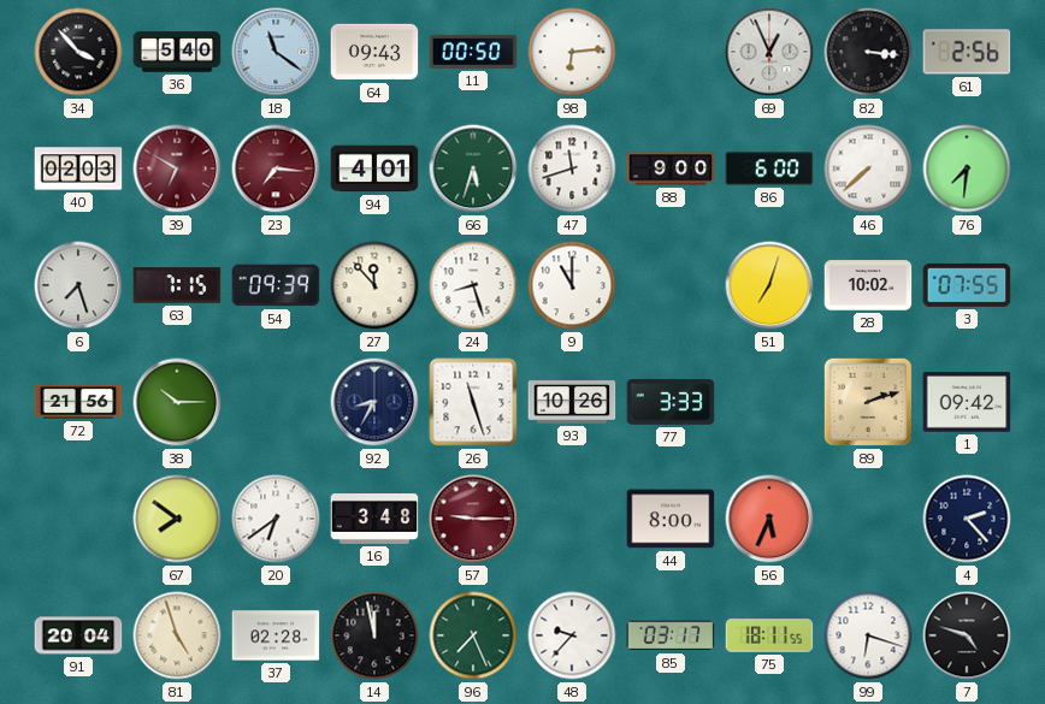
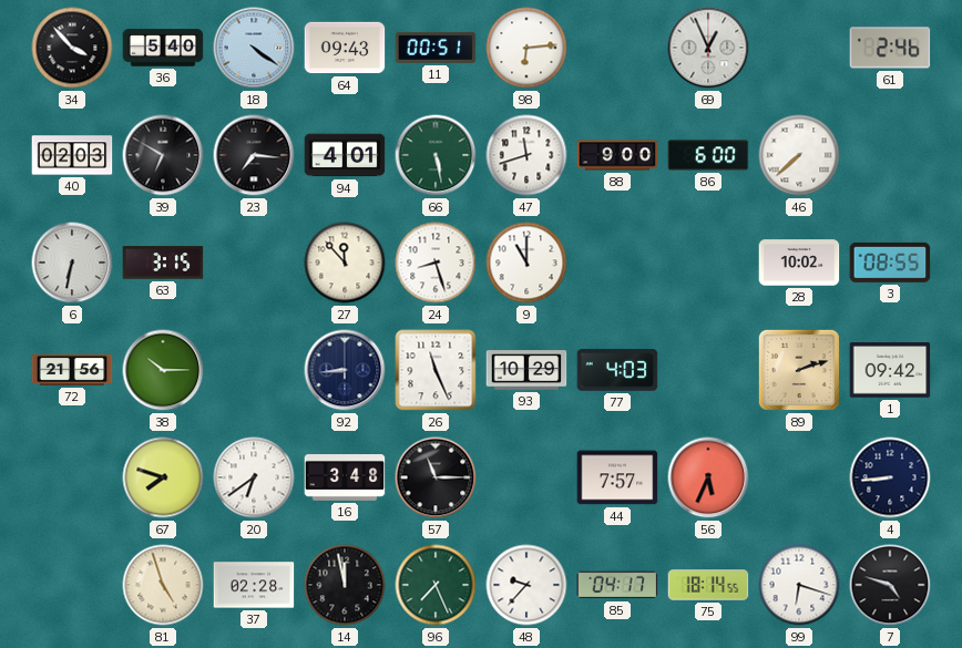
18: 11:21 -> 4:21 (254, 48)
11: 00:50 -> 00:51 (436, 48)
82: 3:16 -> none (868, 52)
61: 2:56 -> 2:46 (890, 48)
39 dial: burgundy -> black (163, 155)
23 dial: burgundy -> black (254, 155)
66: 5:33 -> 5:28 (436, 155)
76: 7:31 -> none (967, 168)
6: 7:27 -> 6:32 (72, 263)
63: 7:15 -> 3:15 (163, 263)
54: 09:39 -> none (276, 285)
51: 7:03 -> none (769, 285)
3: 07:55 -> 08:55 (890, 263)
92: 8:35 -> 8:44 (345, 370)
26: 11:27 -> 11:26 (436, 370)
93: 10:26 -> 10:29 (526, 370)
77: 3:33 -> 4:03 (617, 370)
67: 7:51 -> 7:48 (163, 477)
57: 9:15 -> 11:15 (436, 477)
57 dial: burgundy -> black (436, 477)
44: 8:00 -> 7:57 (617, 477)
4: 2:23 -> 8:44 (890, 477)
91: 20:04 -> none (78, 635)
85: 03:17 -> 04:17 (617, 585)
75: 18:11 -> 18:14 (708, 585)
